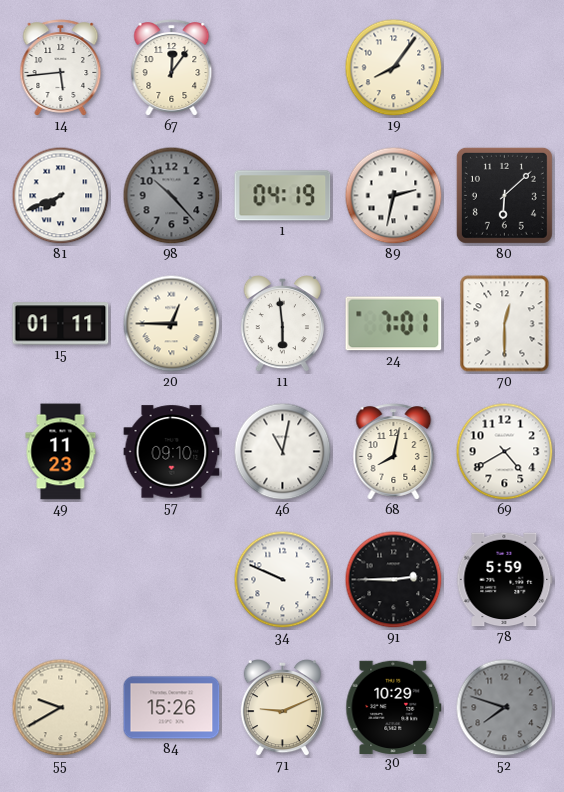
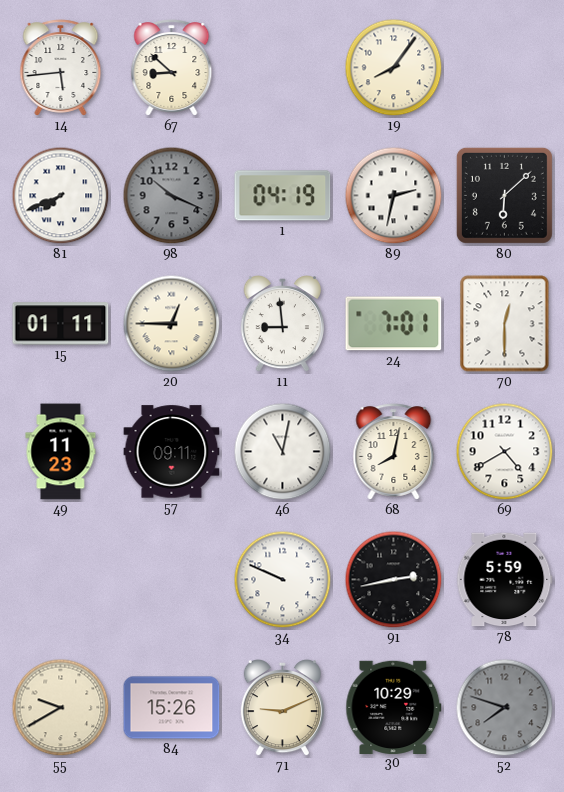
67: 12:06 -> 8:52 (172, 68)
98: 10:23 -> 10:19 (172, 196)
11: 5:59 -> 8:59 (282, 324)
57: 09:10 -> 09:11 (172, 452)
91: 2:45 -> 2:43 (394, 580)
